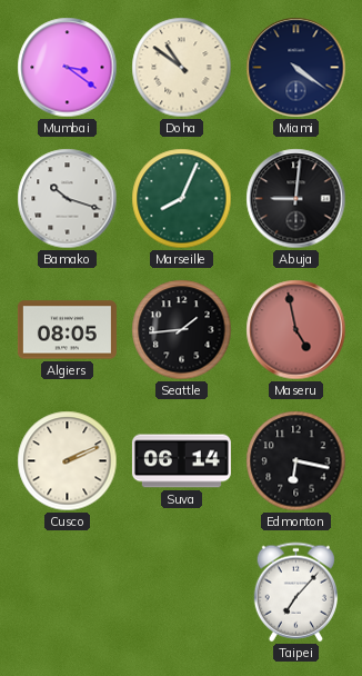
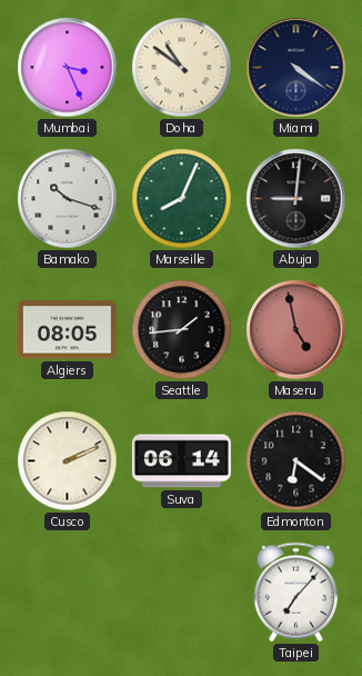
Mumbai: 3:21 -> 3:26 (68, 68)
Edmonton: 6:17 -> 6:21 (296, 461)
